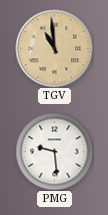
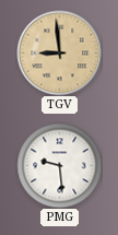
TGV: 10:59 -> 8:59 (59, 52)
